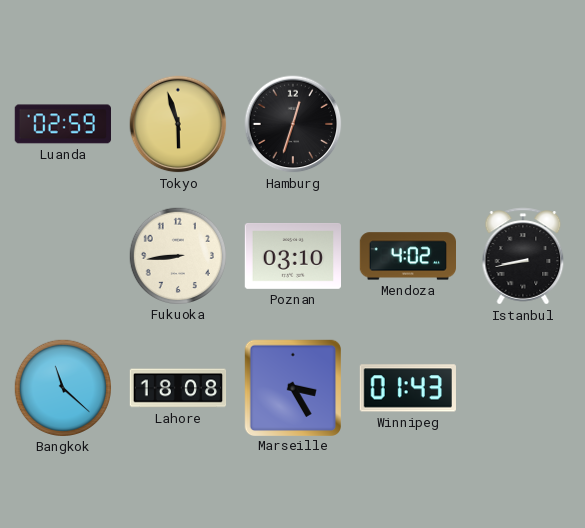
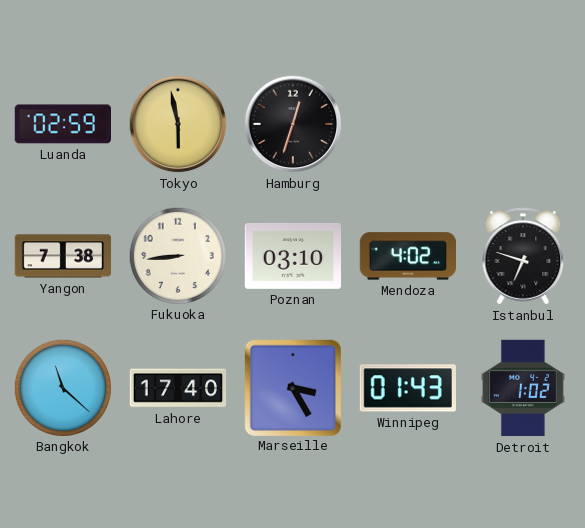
Tokyo: 5:57 -> 5:58 (178, 124)
Yangon: none -> 7:38 (63, 256)
Istanbul: 8:43 -> 6:48 (523, 256)
Lahore: 18:08 -> 17:40 (178, 388)
Detroit: none -> 1:02 (524, 388)
